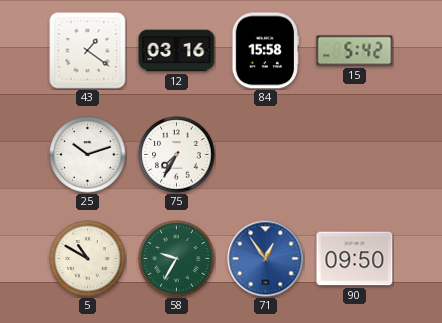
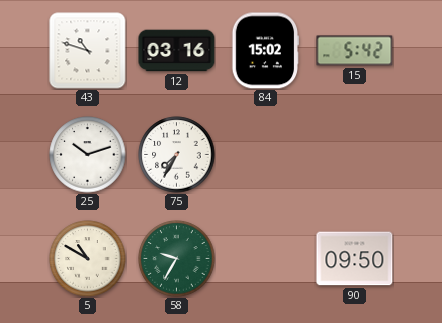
43: 1:21 -> 10:48 (88, 51)
84: 15:58 -> 15:02 (266, 51)
71: 12:54 -> none (266, 259)
